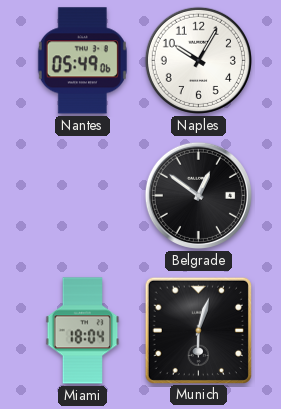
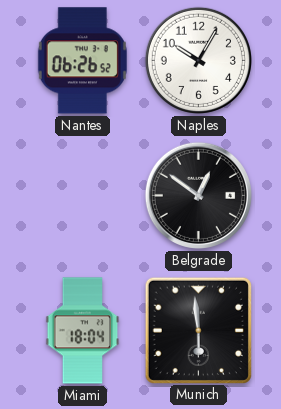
Nantes: 05:49 -> 06:26 (82, 61)
Munich: 6:03 -> 5:59 (198, 330)
